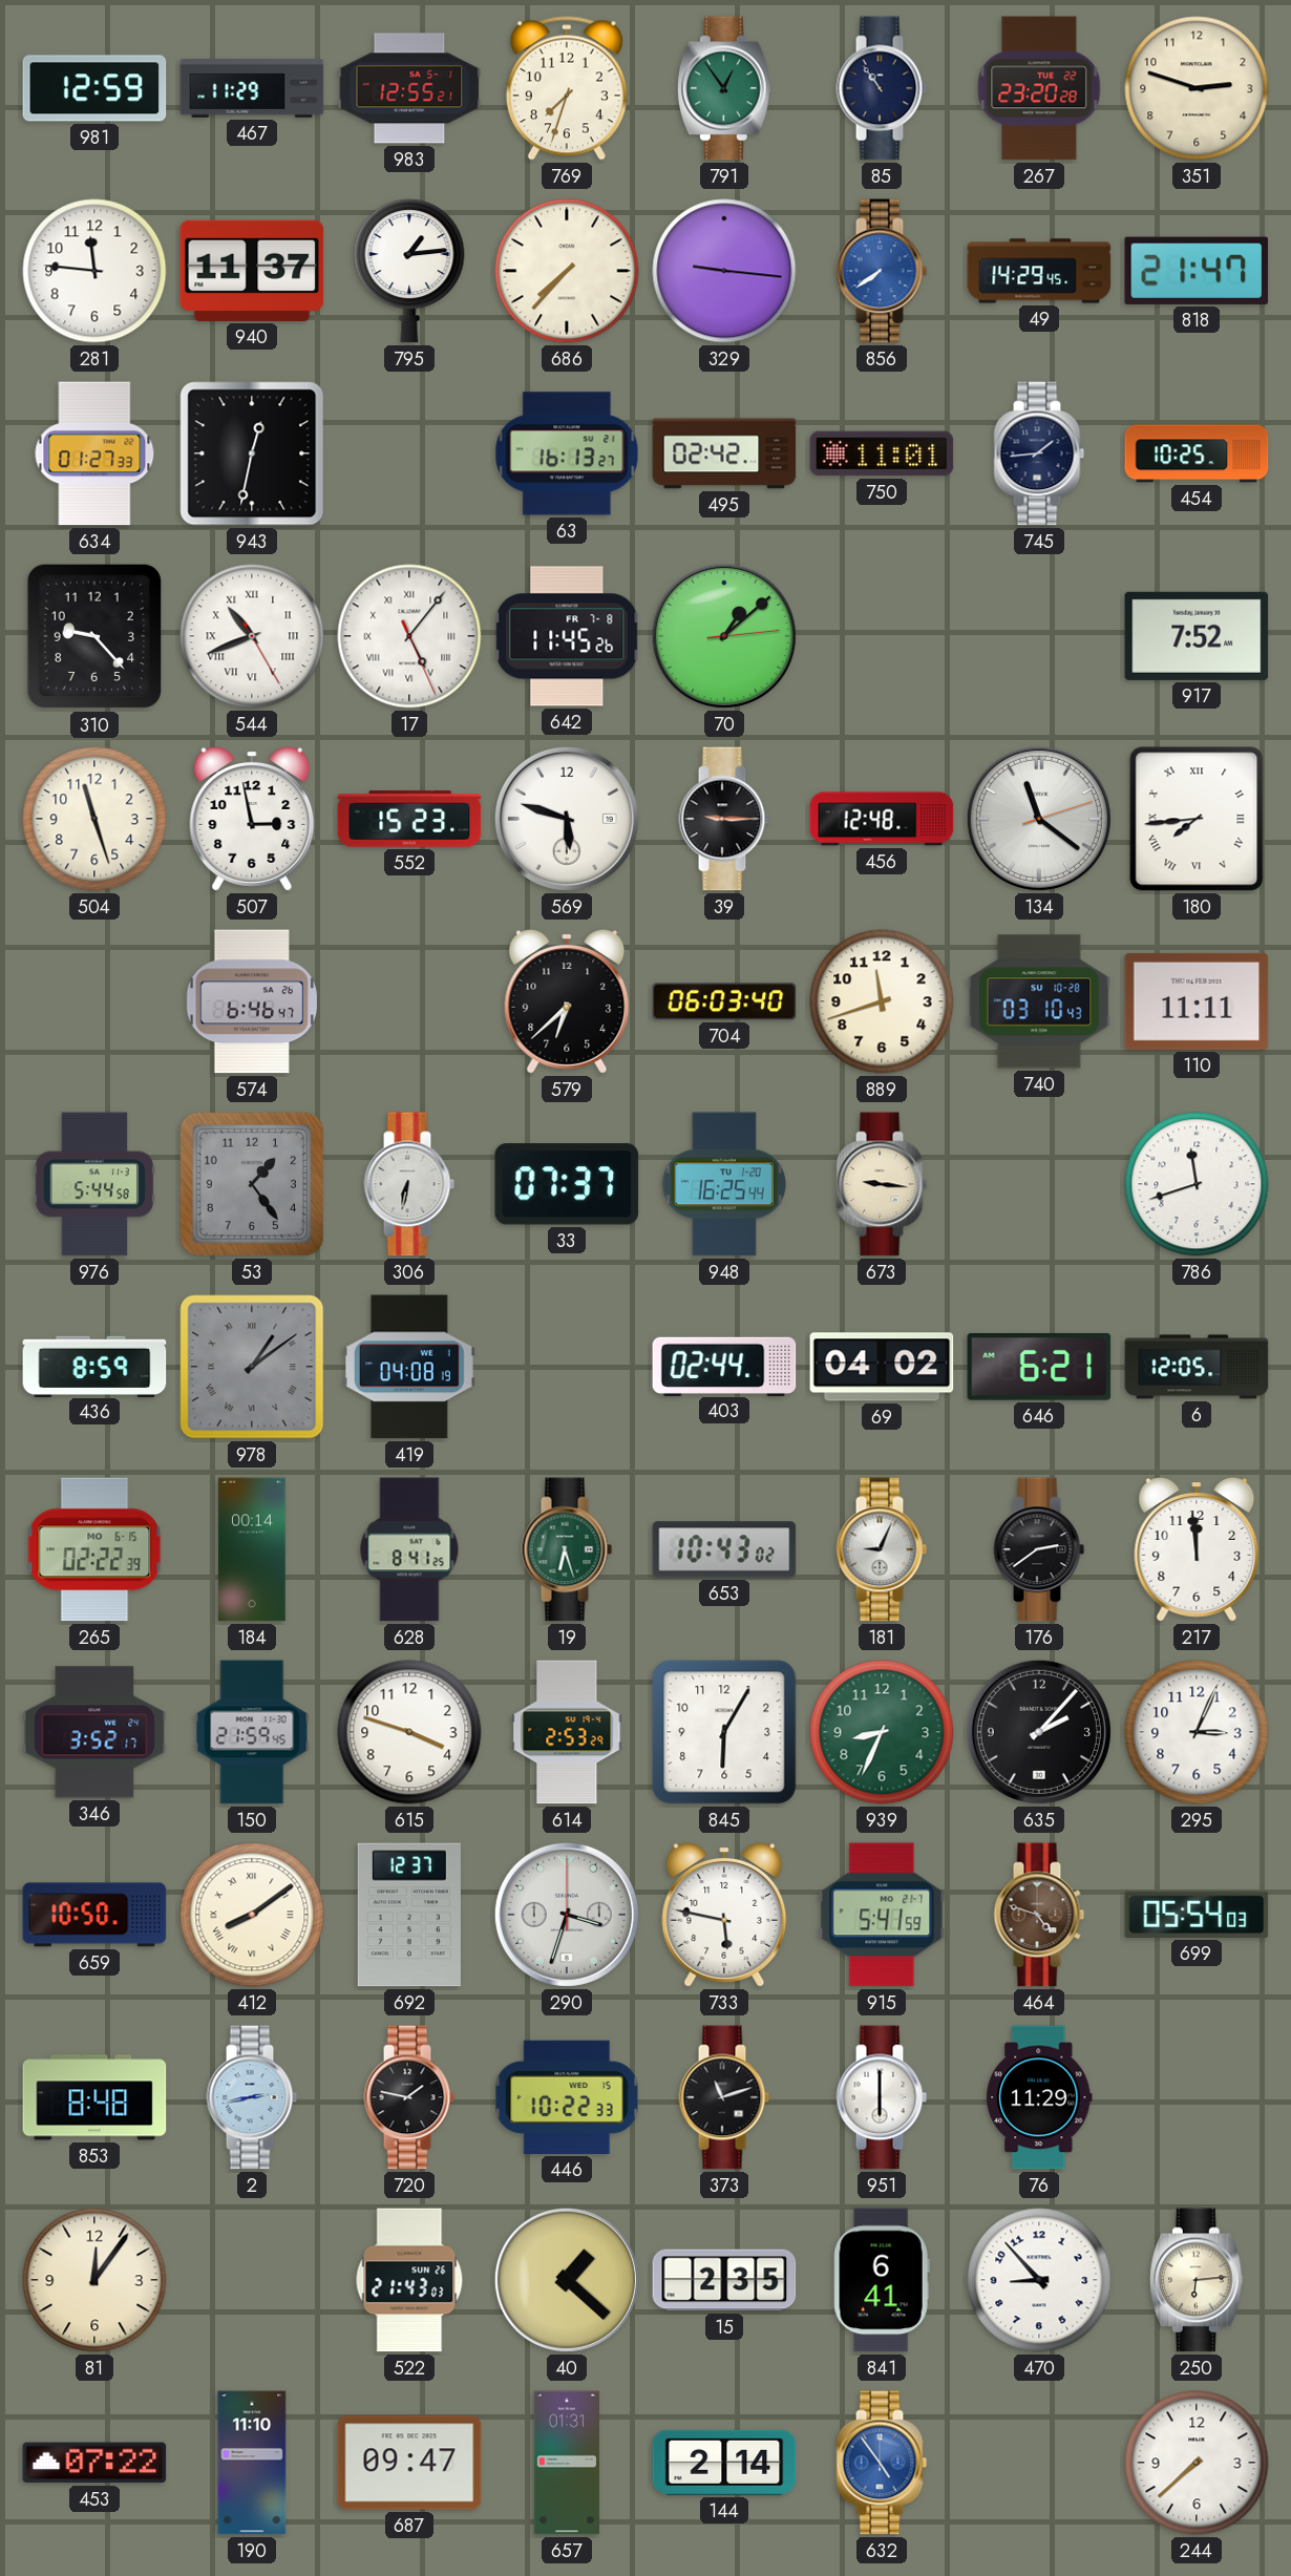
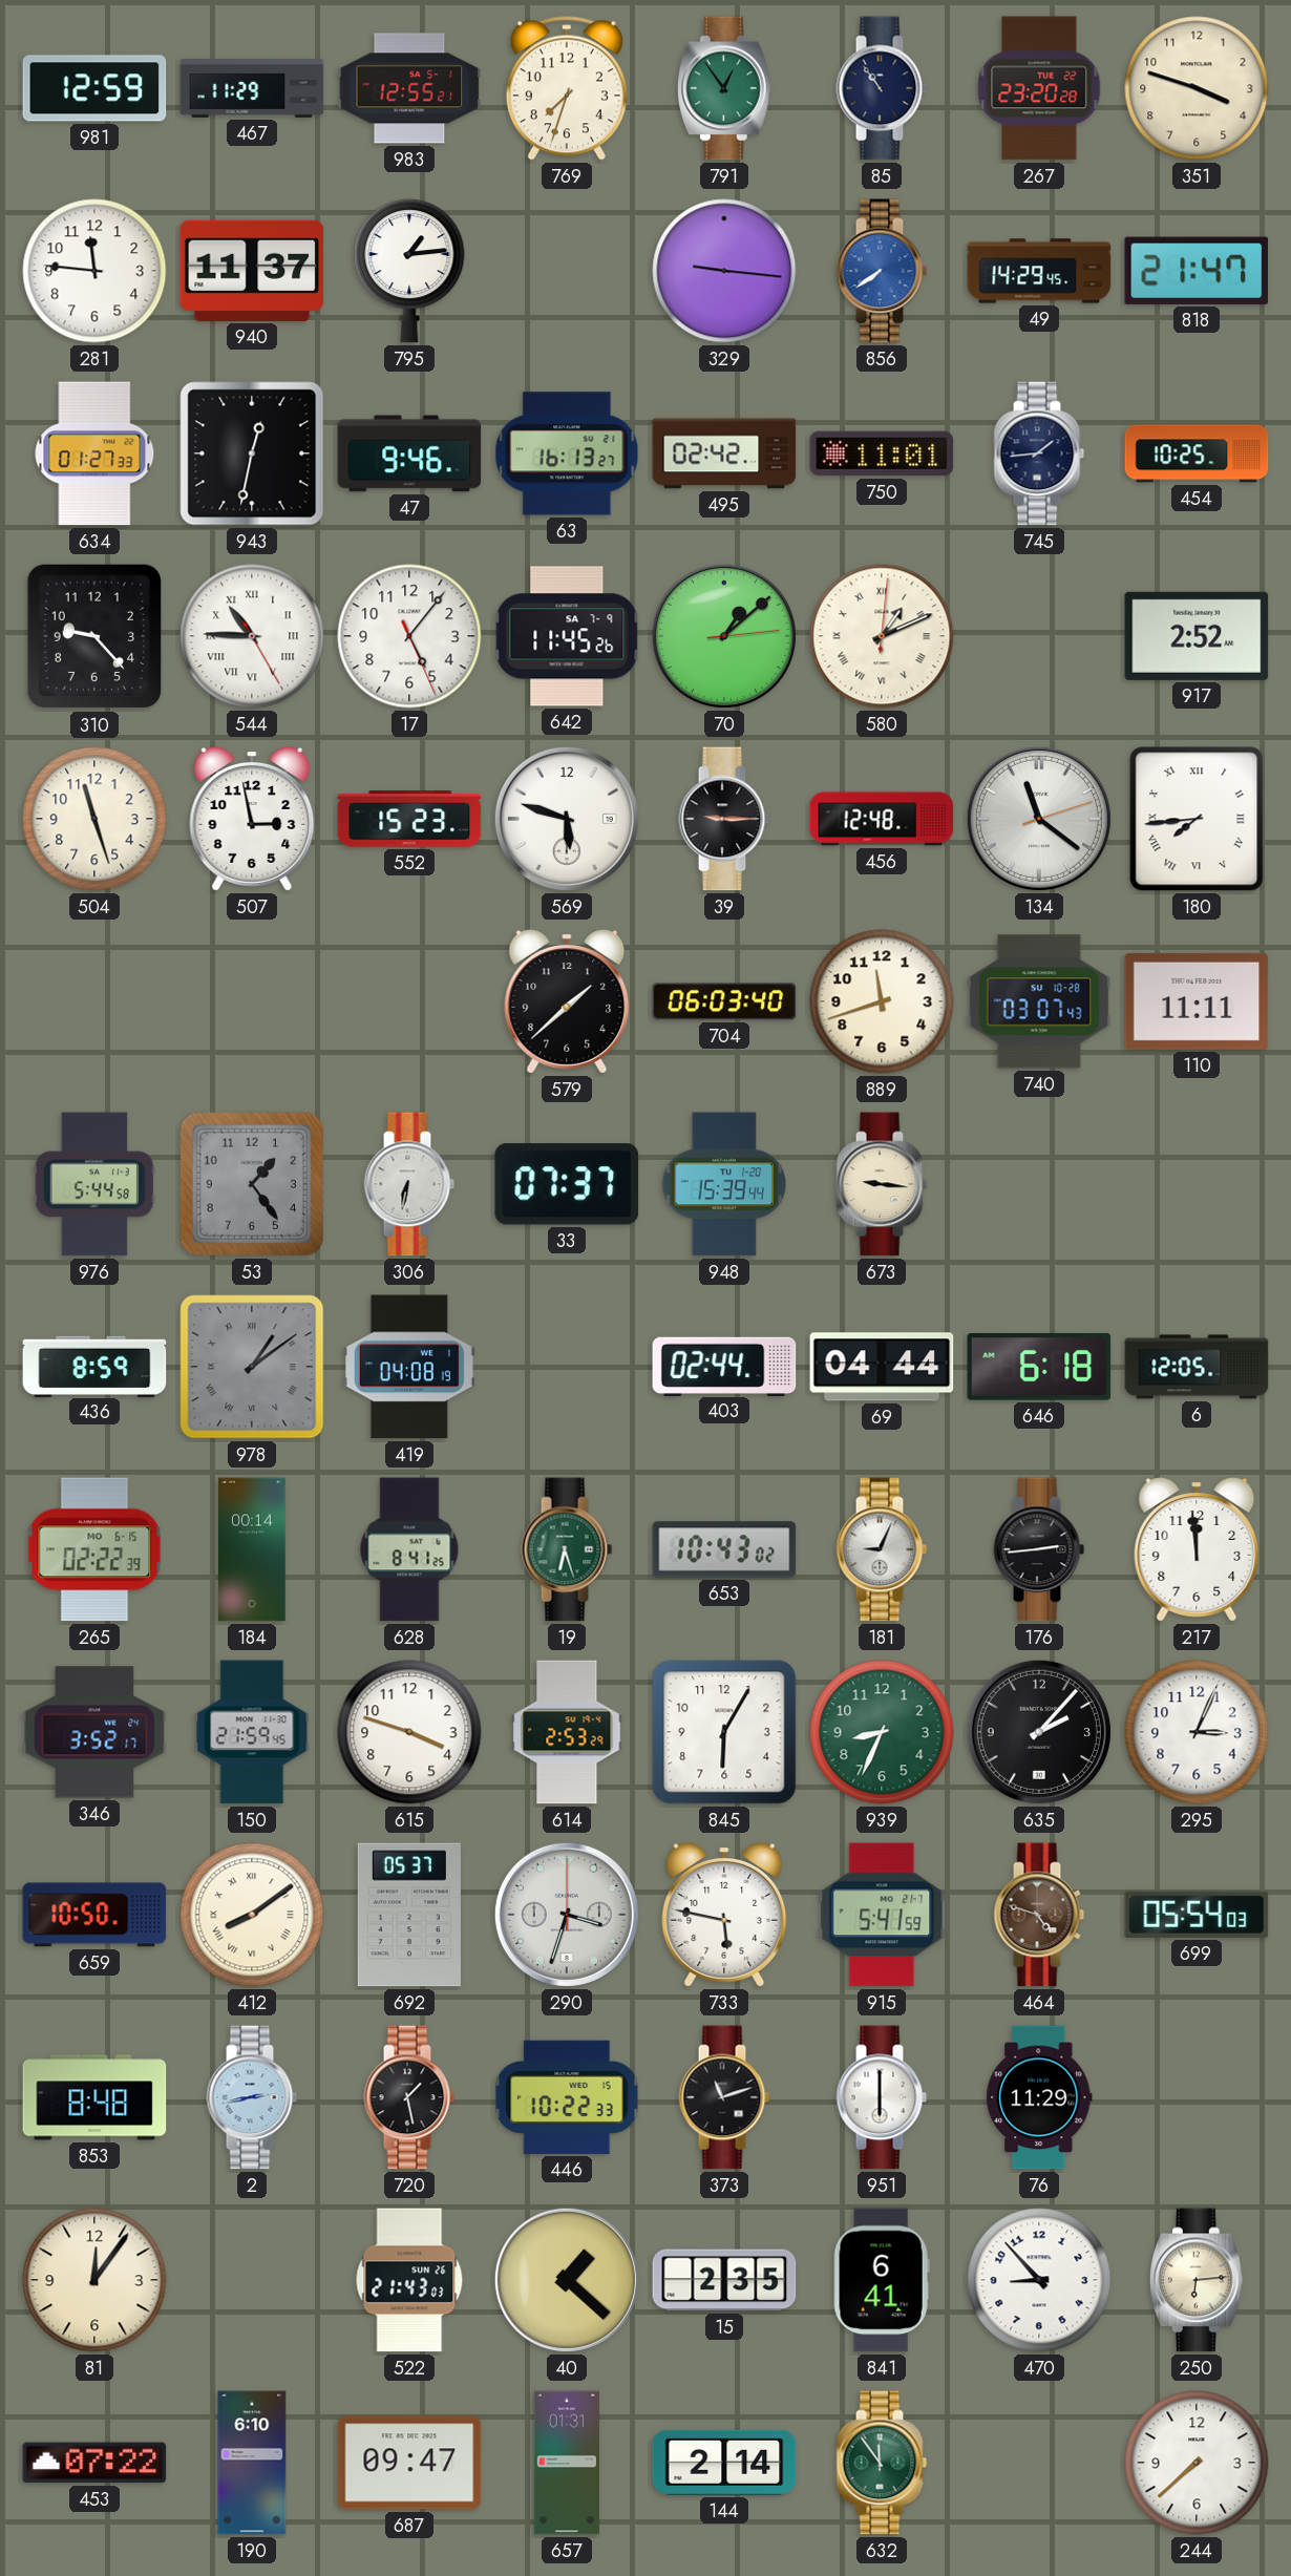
351: 2:48 -> 3:48 (1197, 88)
686: 7:37 -> none (567, 271)
47: none -> 9:46 (409, 453)
544: 10:41 -> 10:45 (252, 636)
17 numerals: Roman -> Arabic (409, 636)
642 date: FR 7-8 -> SA 7-9 (567, 636)
580: none -> 1:11 (882, 636)
917: 7:52 -> 2:52 (1197, 636)
574: 6:46 -> none (252, 1001)
579: 6:38 -> 1:38 (567, 1002)
740: 03:10 -> 03:07 (1039, 1001)
948: 16:25 -> 15:39 (724, 1184)
786: 11:42 -> none (1197, 1184)
69: 04:02 -> 04:44 (882, 1367)
646: 6:21 -> 6:18 (1039, 1368)
176: 2:39 -> 2:44 (1039, 1549)
692: 12:37 -> 05:37 (409, 1915)
720: 1:47 -> 1:28 (409, 2097)
190: 11:10 -> 6:10 (252, 2463)
632: 4:54 -> 11:54 (882, 2463)
632 dial: blue -> green (882, 2463)
